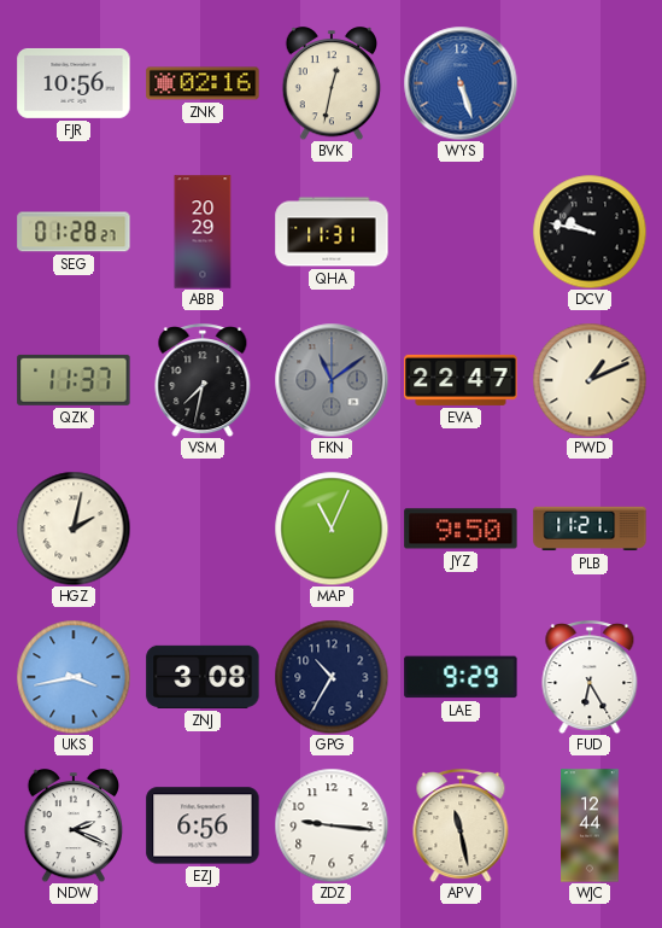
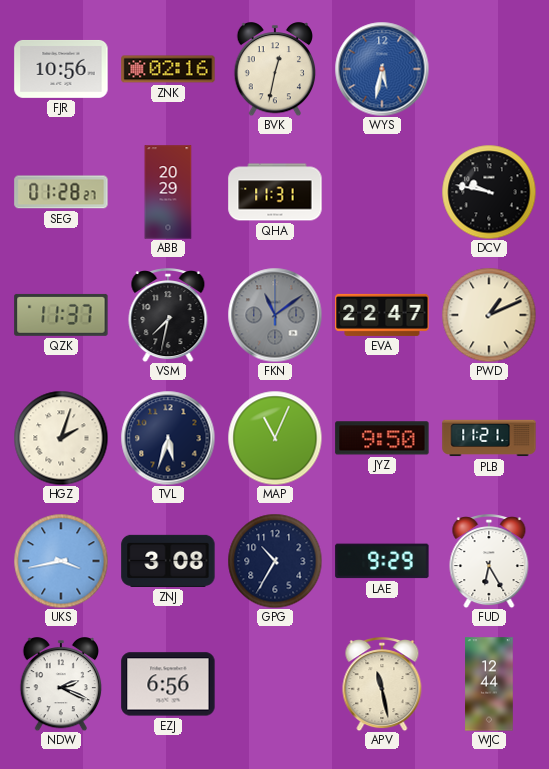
WYS: 5:27 -> 5:32 (382, 69)
HGZ: 2:02 -> 2:03 (61, 438)
TVL: none -> 5:33 (168, 438)
ZDZ: 9:16 -> none (332, 825)
